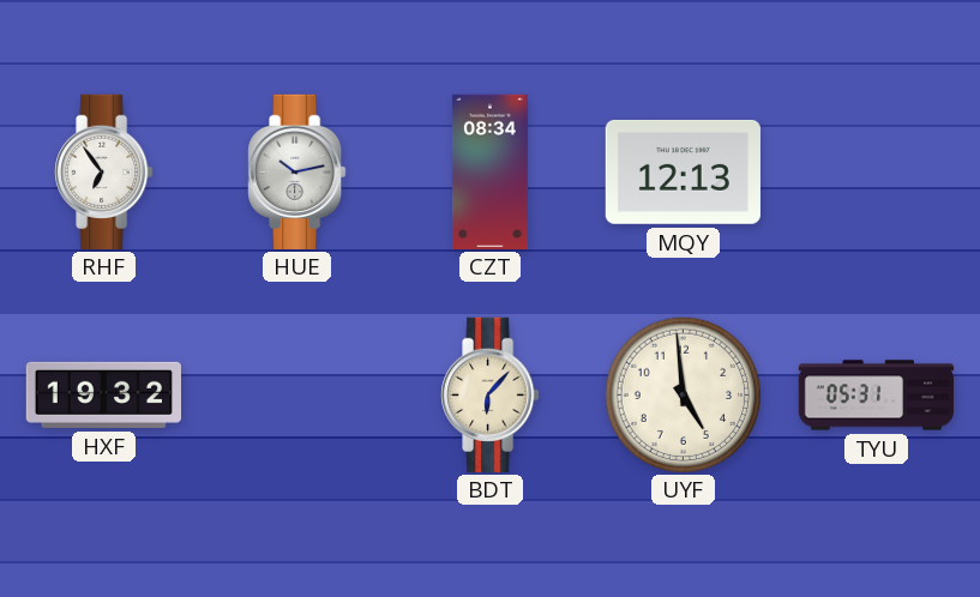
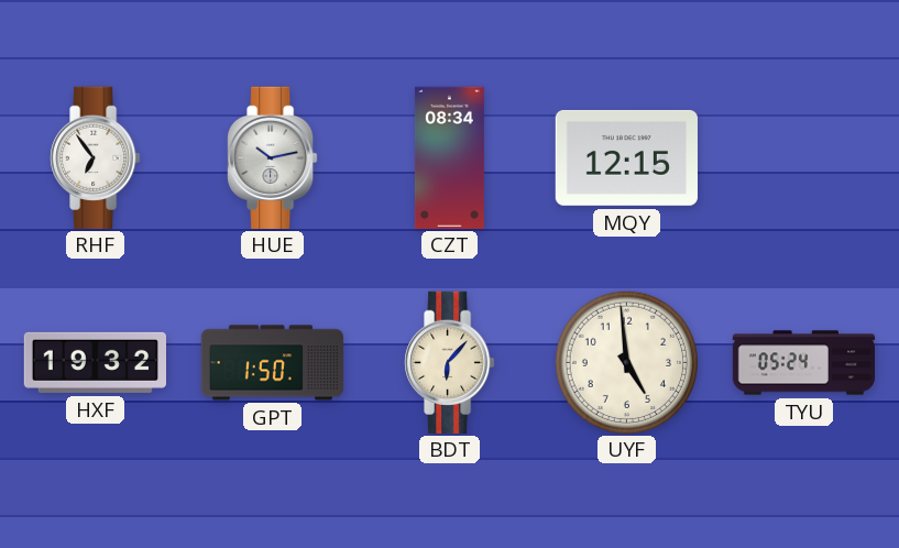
MQY: 12:13 -> 12:15 (626, 157)
GPT: none -> 1:50 (273, 363)
TYU: 05:31 -> 05:24 (804, 363)
